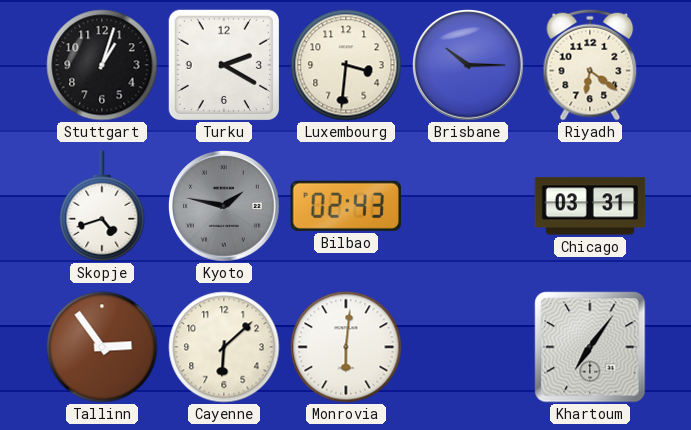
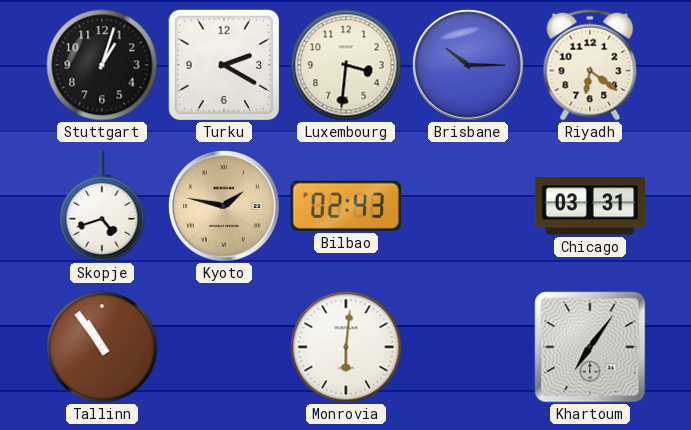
Kyoto dial: grey -> champagne (224, 206)
Tallinn: 2:54 -> 10:54 (102, 347)
Cayenne: 6:08 -> none (224, 347)
